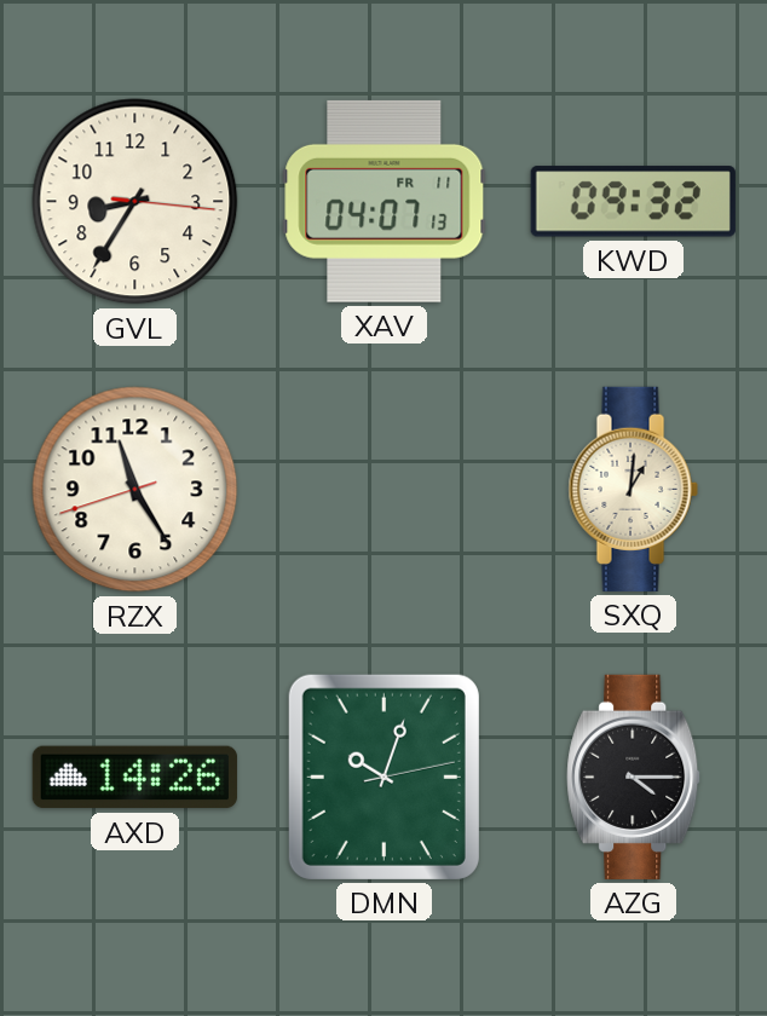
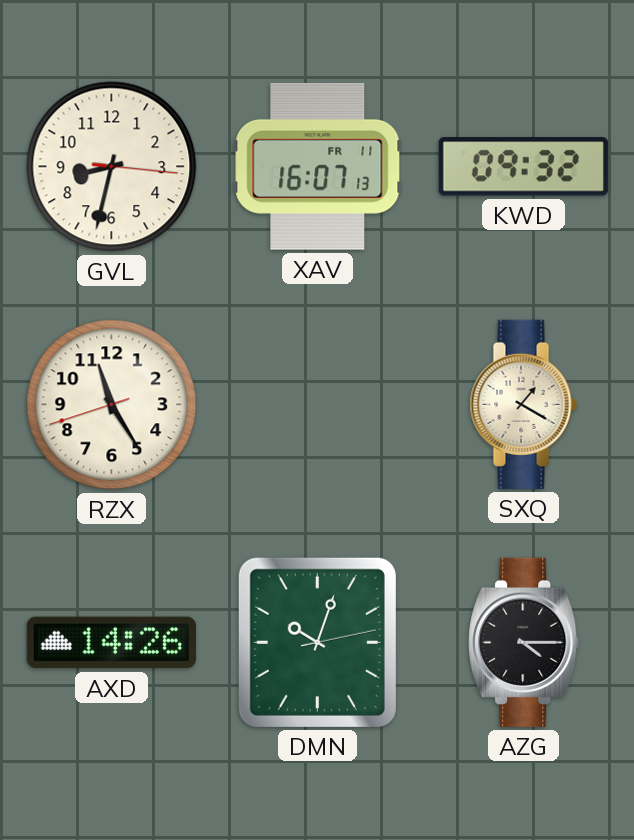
GVL: 8:35 -> 8:32 (112, 167)
XAV: 04:07 -> 16:07 (318, 166)
SXQ: 1:01 -> 1:20 (523, 404)
